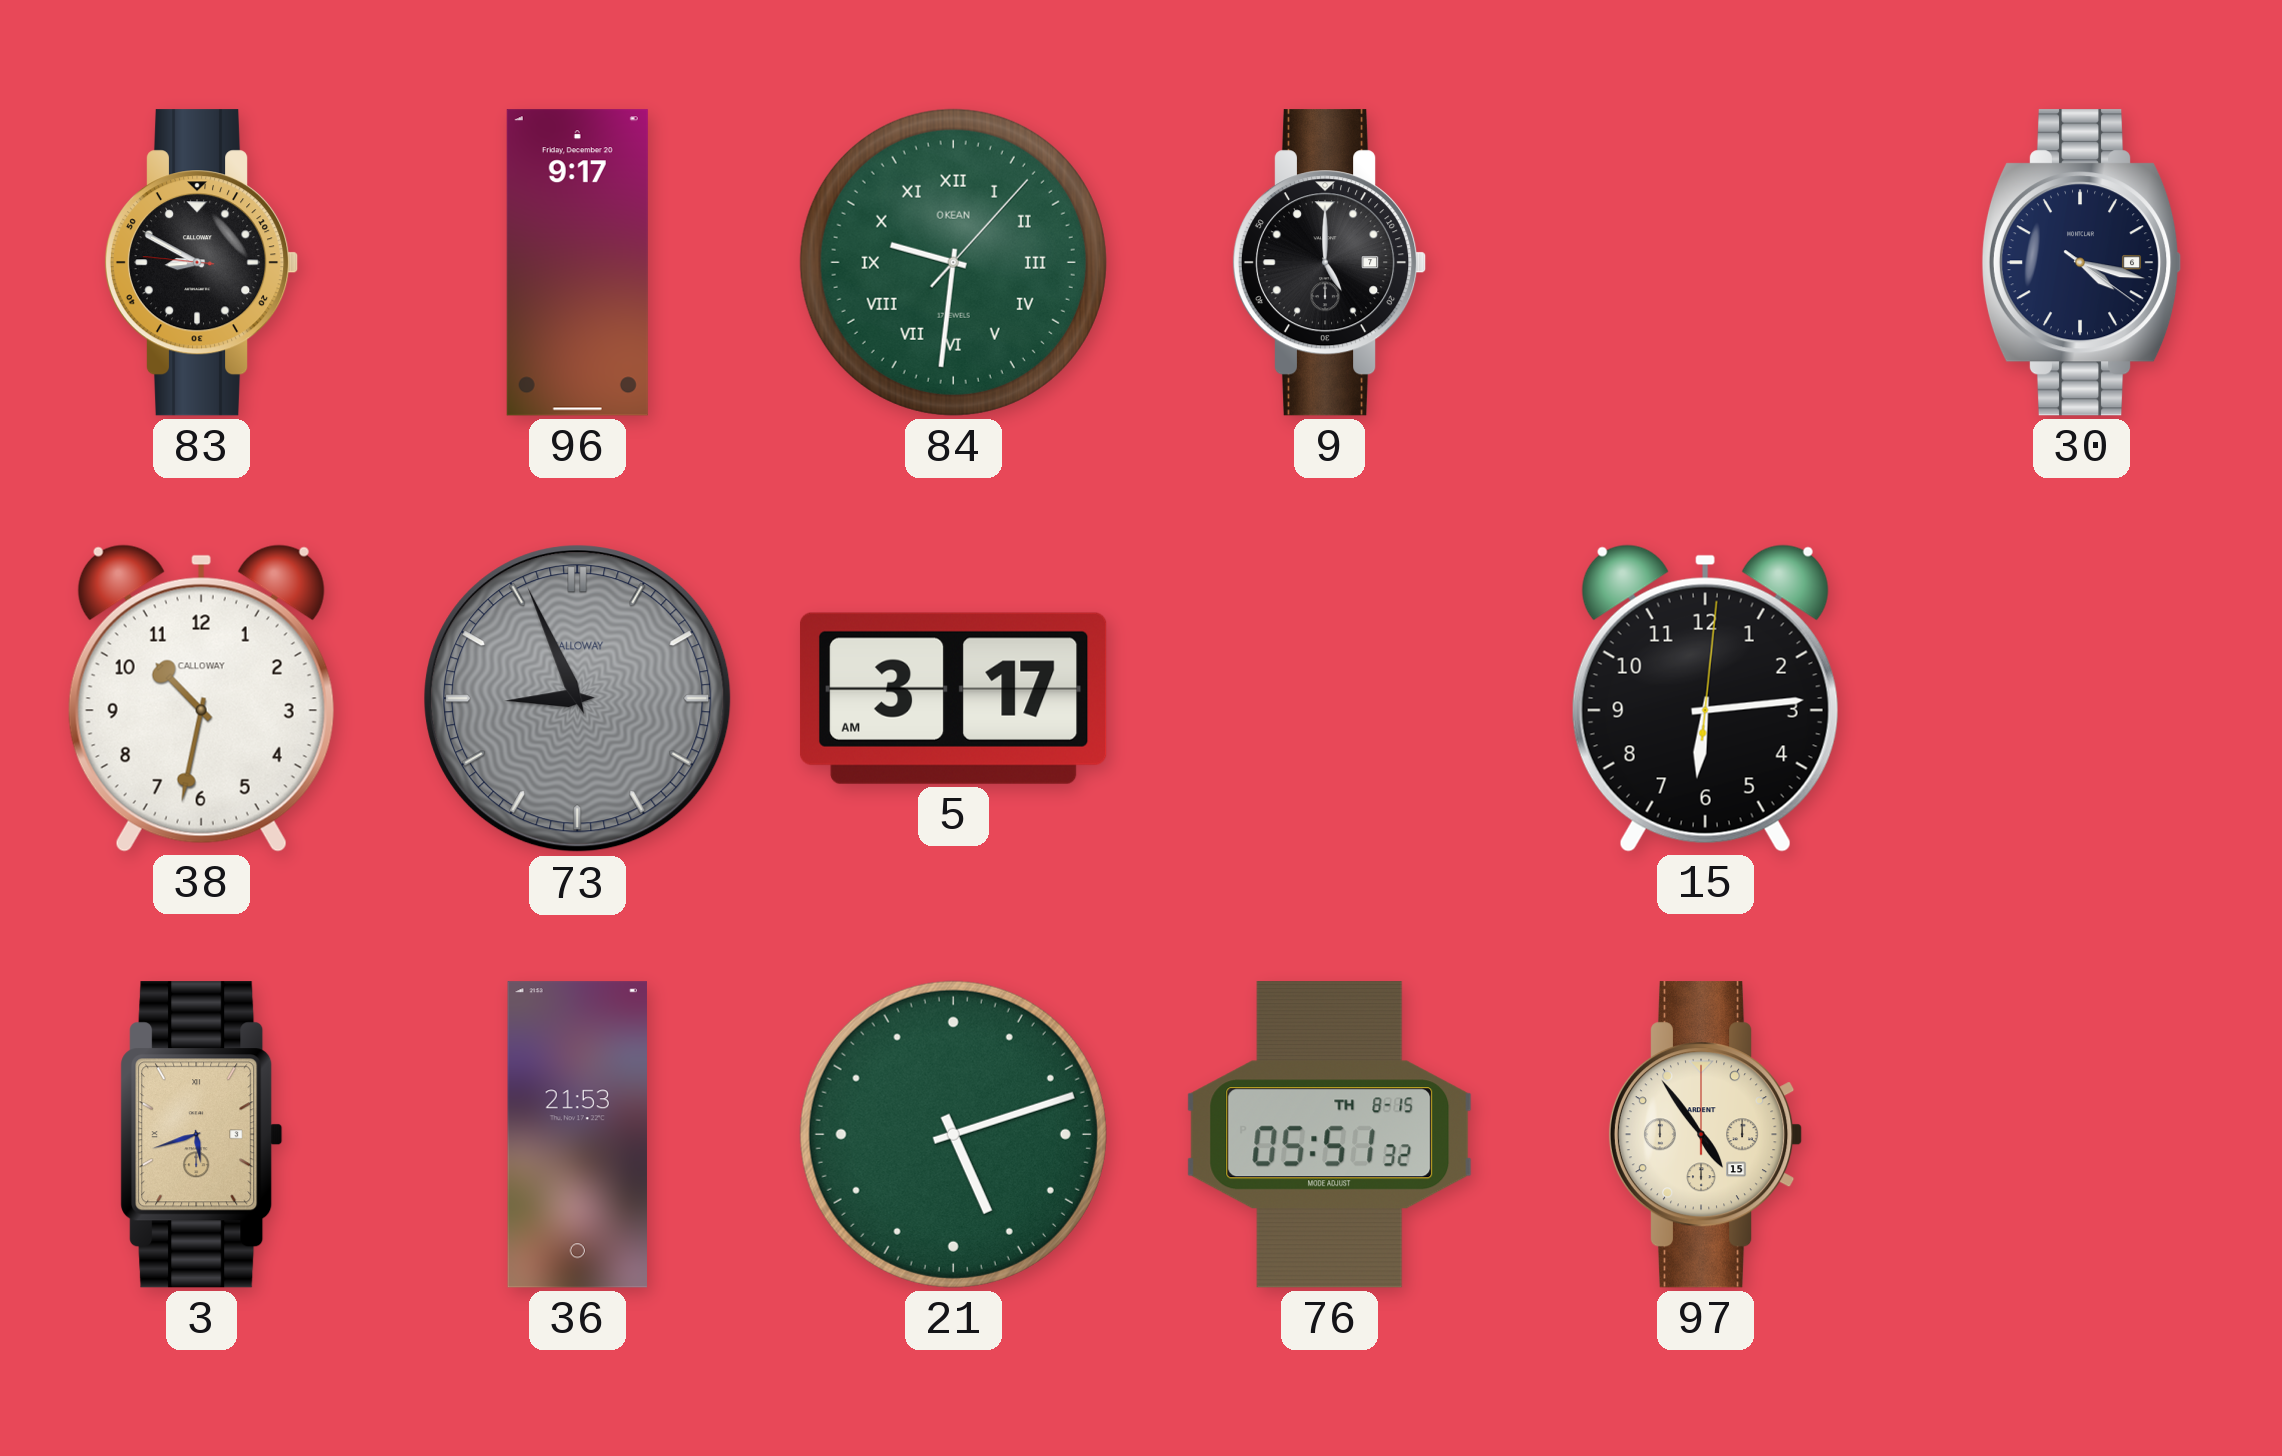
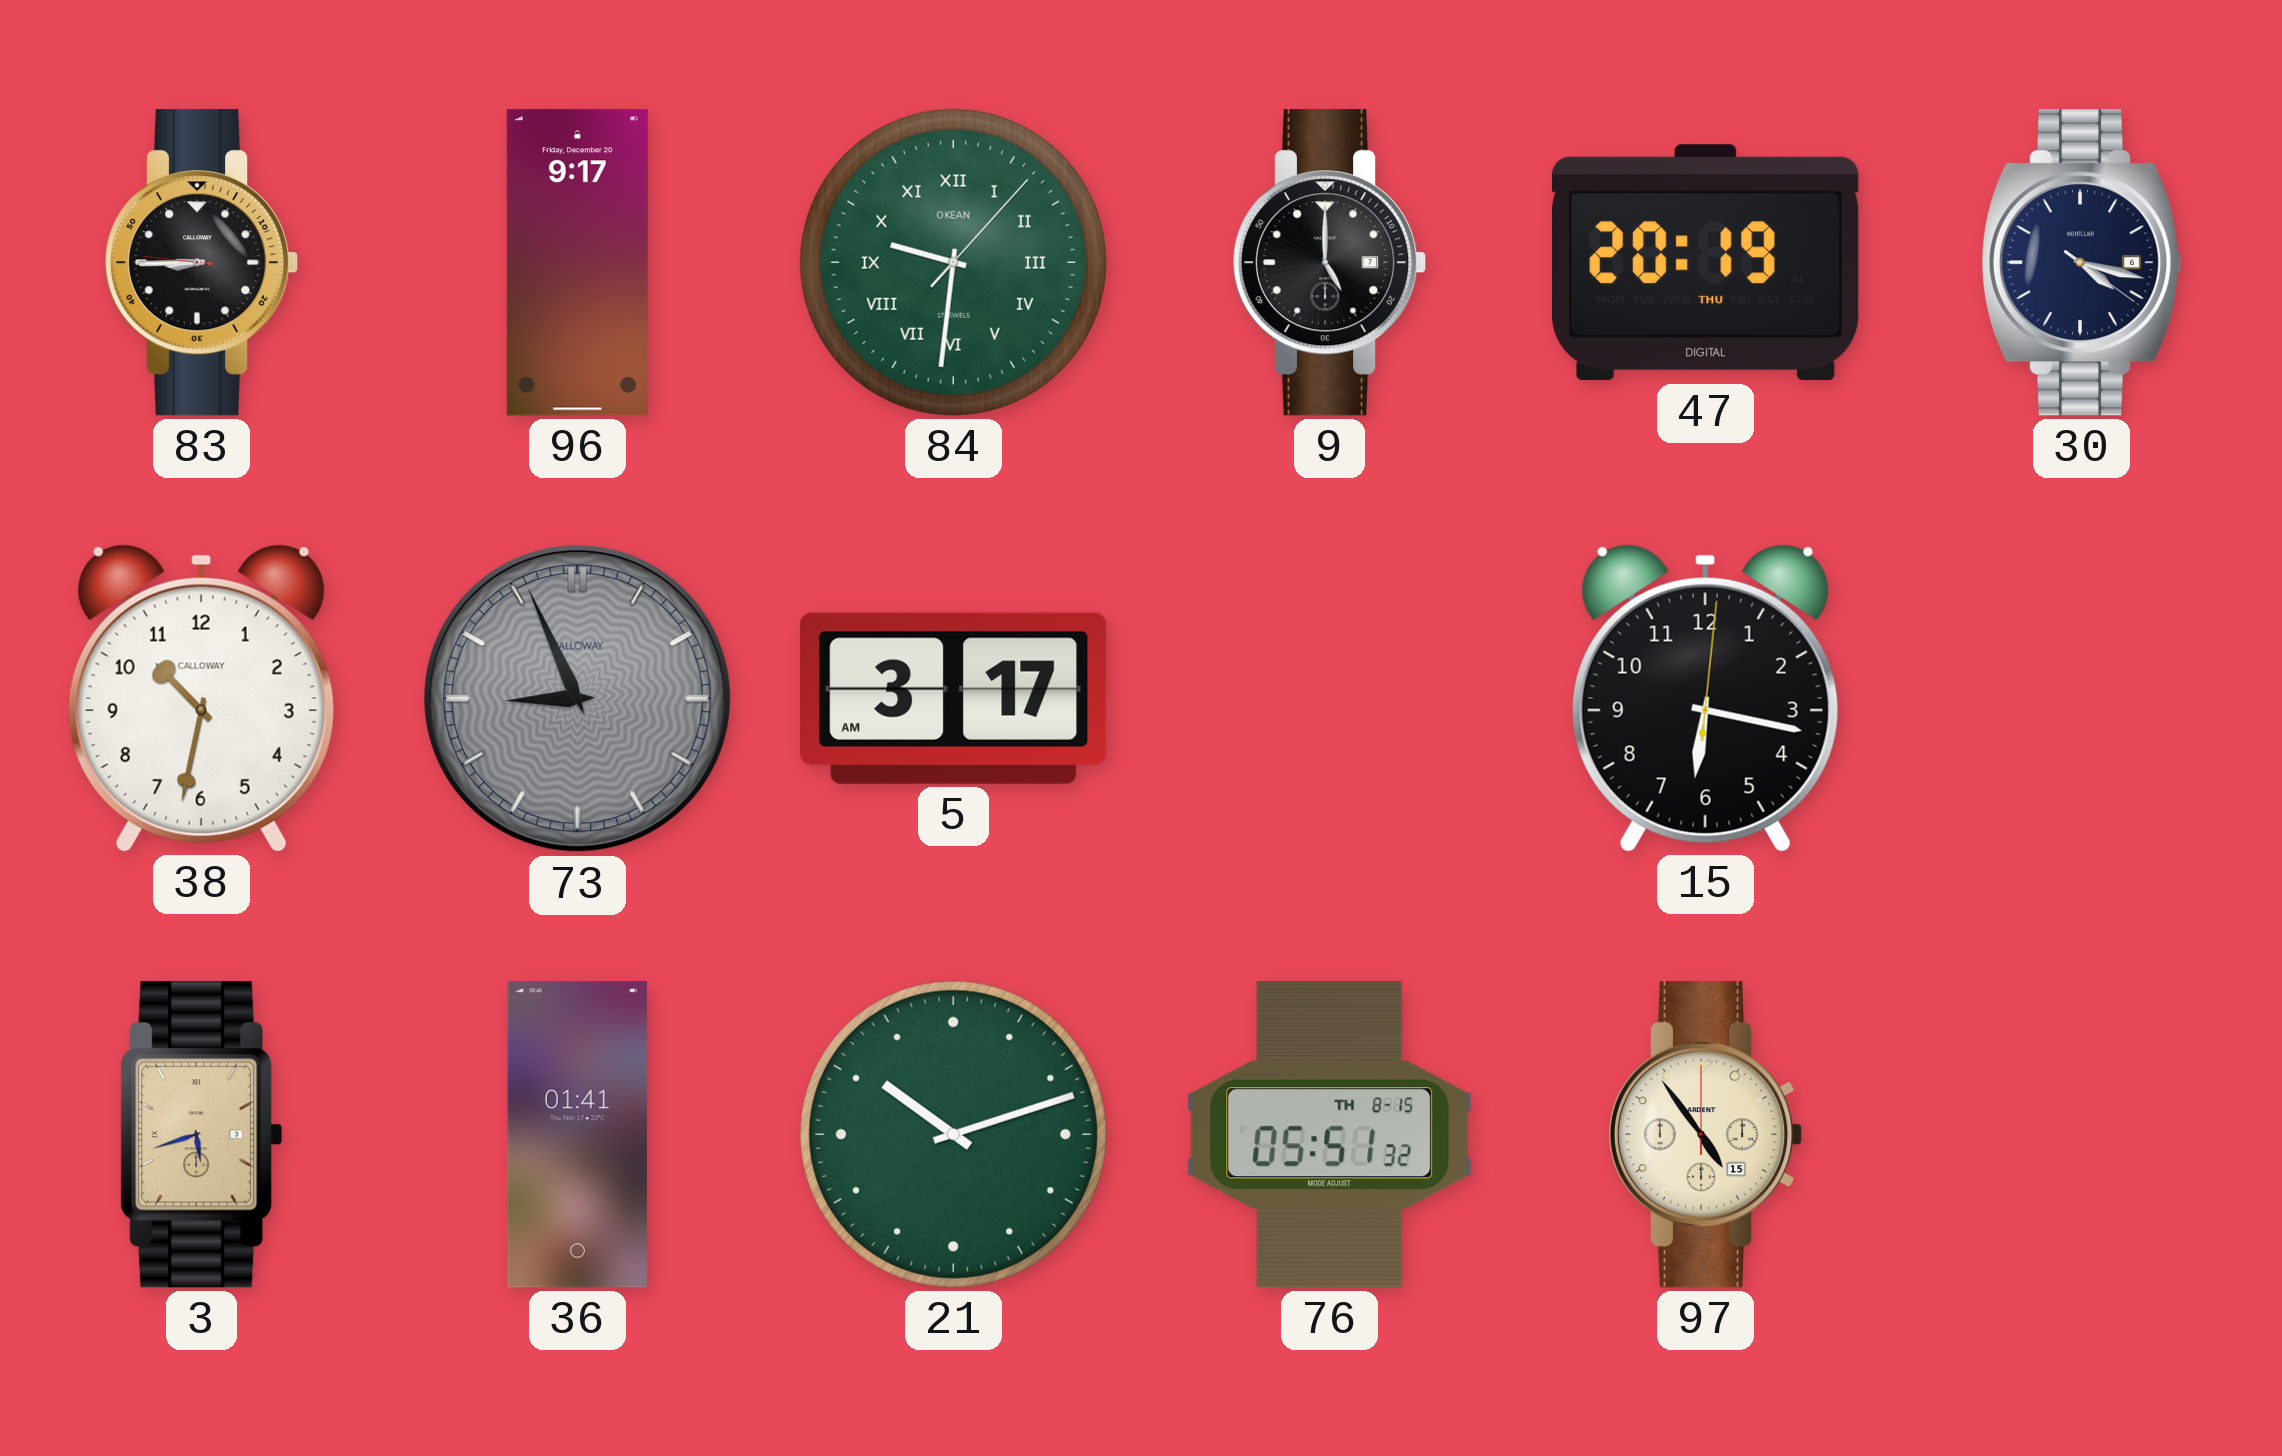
83: 8:49 -> 8:44 (201, 263)
47: none -> 20:19 (1706, 263)
15: 6:14 -> 6:17 (1705, 698)
36: 21:53 -> 01:41 (577, 1135)
21: 5:12 -> 10:12 (953, 1134)
